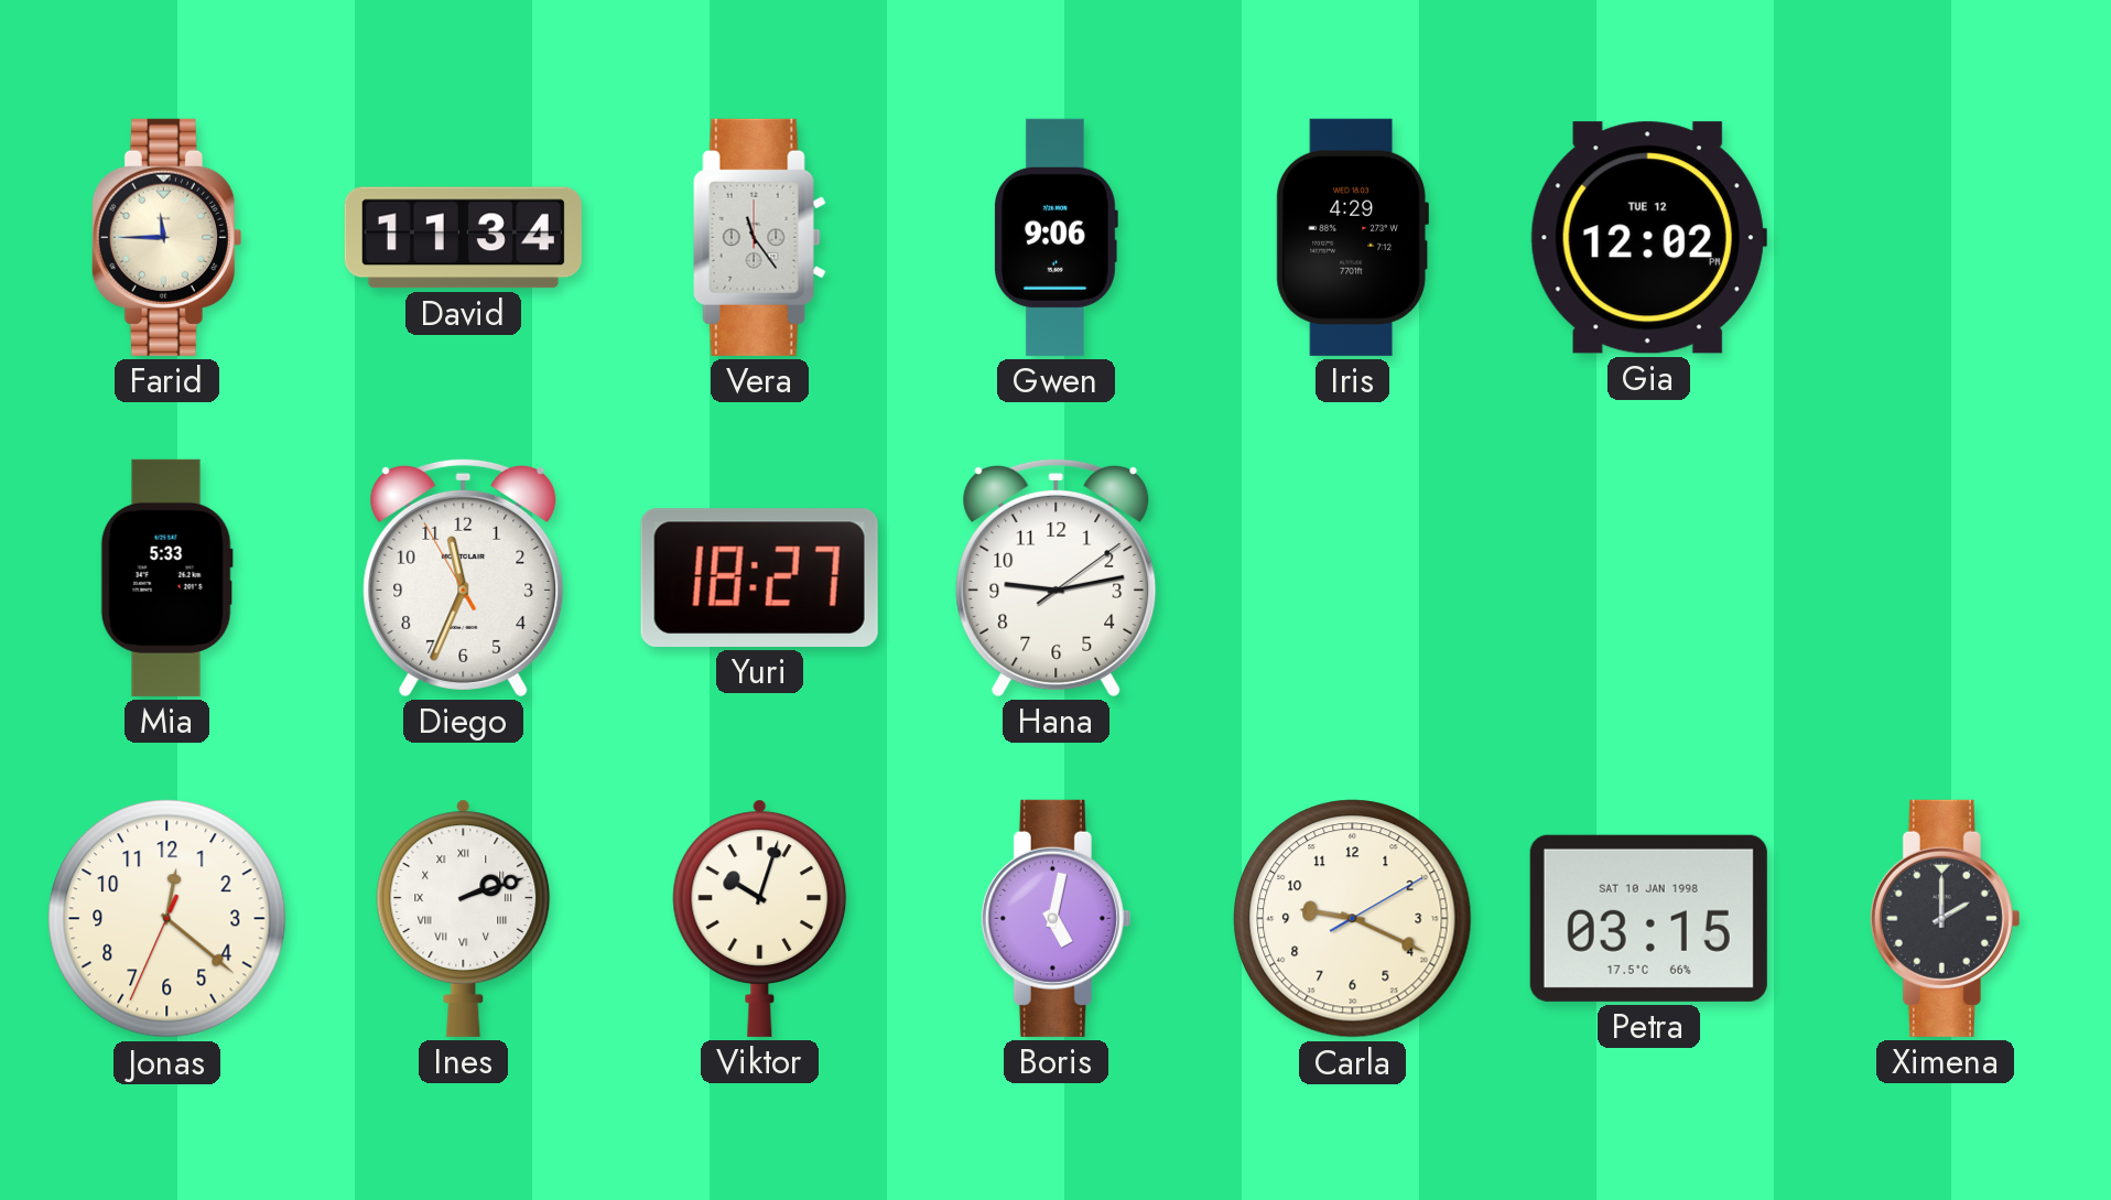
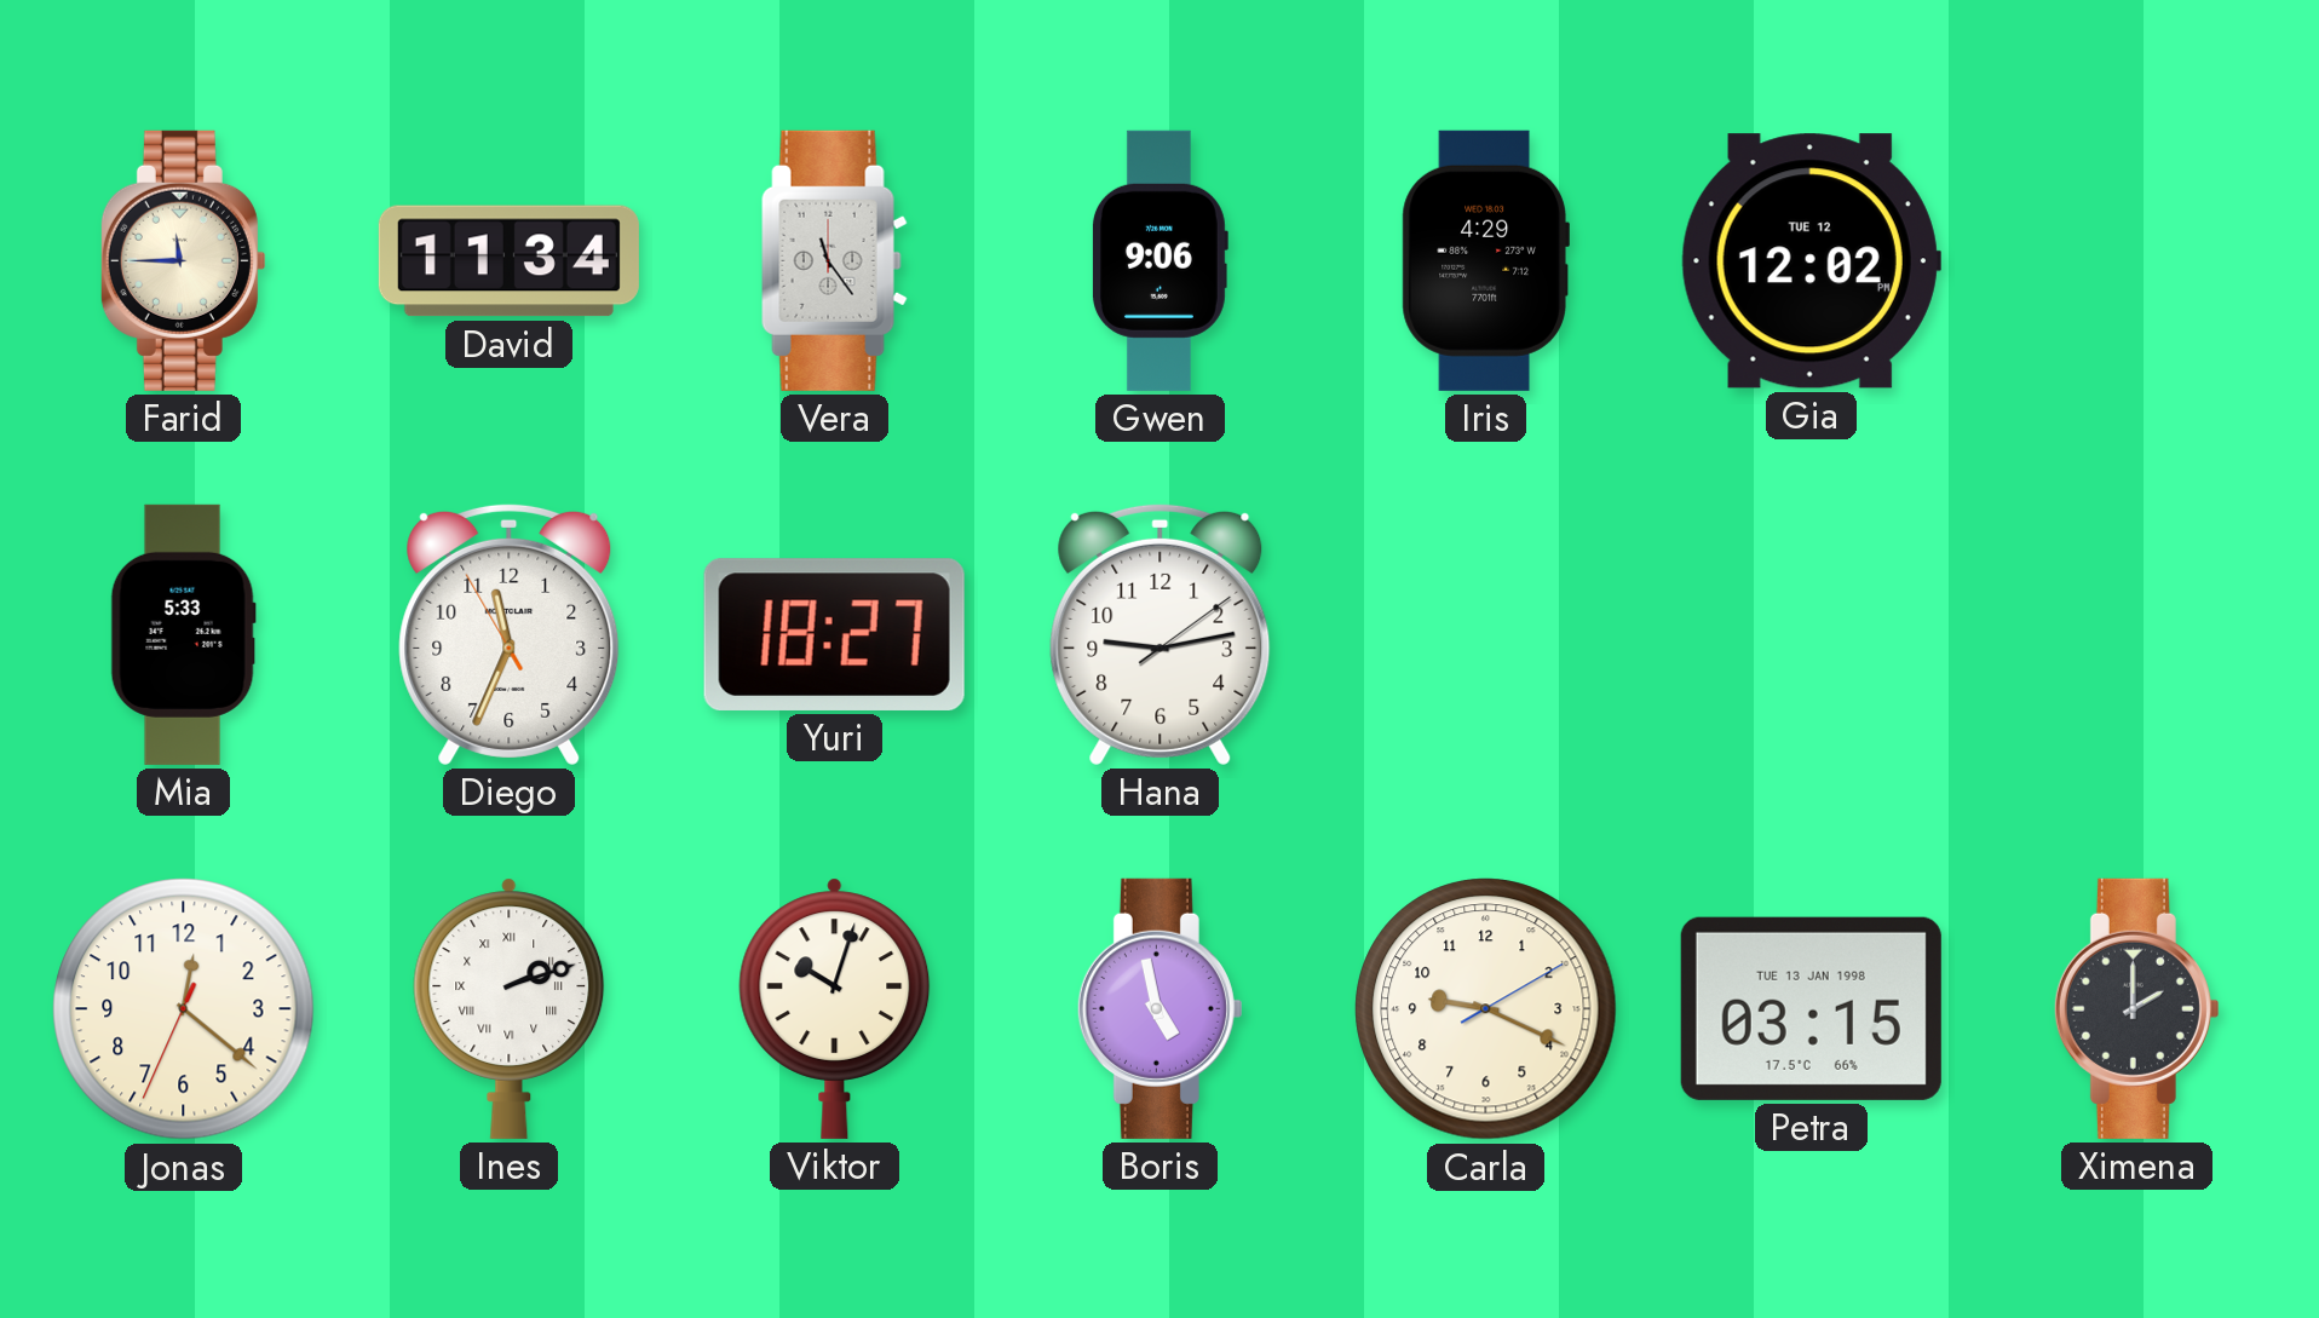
Boris: 5:02 -> 4:58 (1159, 1008)
Petra date: SAT 10 JAN 1998 -> TUE 13 JAN 1998 (1811, 1008)
